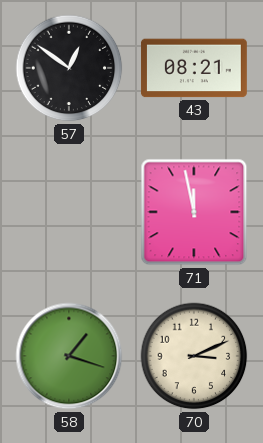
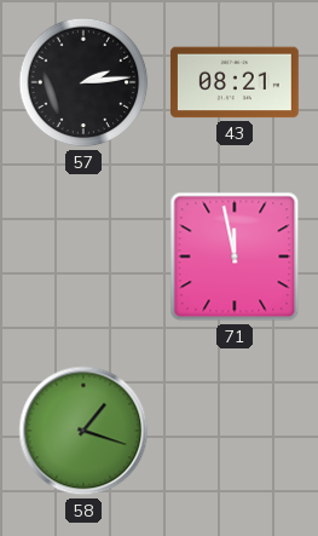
57: 12:51 -> 2:14 (83, 82)
70: 3:11 -> none (194, 356)
